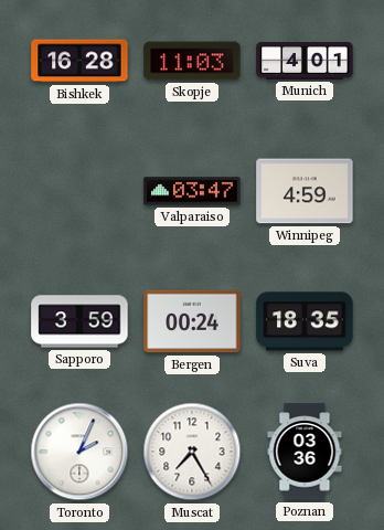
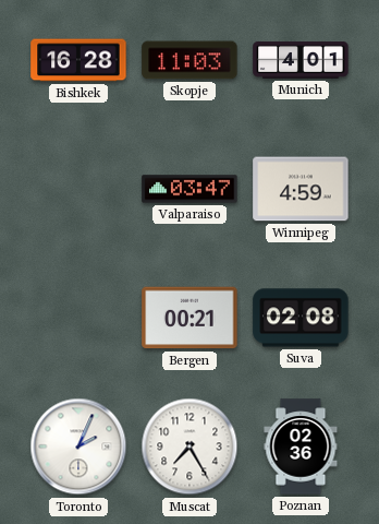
Sapporo: 3:59 -> none (79, 321)
Bergen: 00:24 -> 00:21 (189, 318)
Suva: 18:35 -> 02:08 (301, 318)
Poznan: 03:36 -> 02:36 (301, 446)
